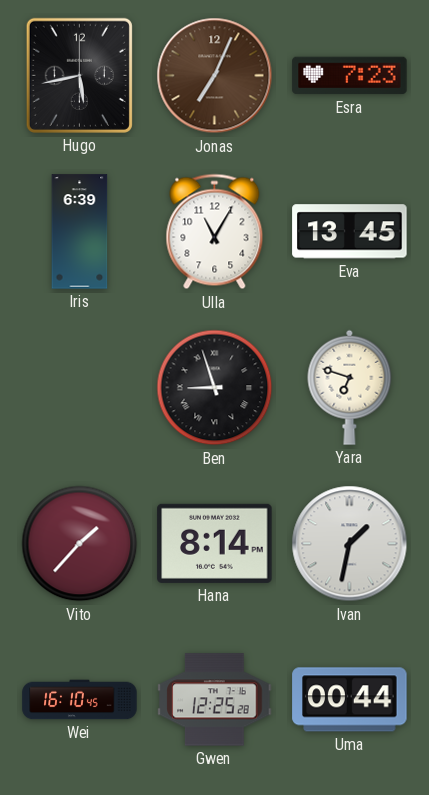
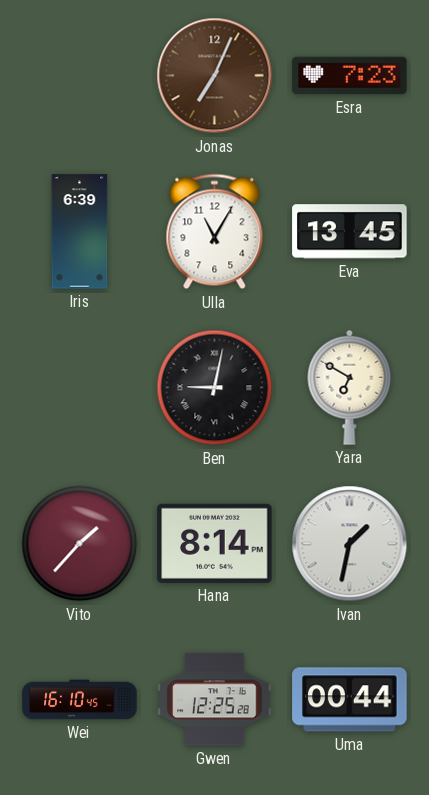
Hugo: 5:43 -> none (79, 75)
Ben: 8:57 -> 9:02 (215, 388)
Yara: 6:48 -> 6:50 (350, 387)
